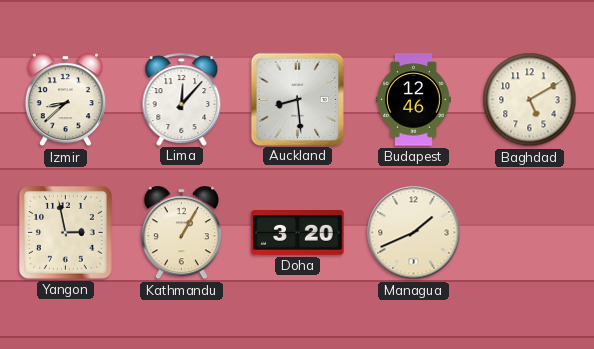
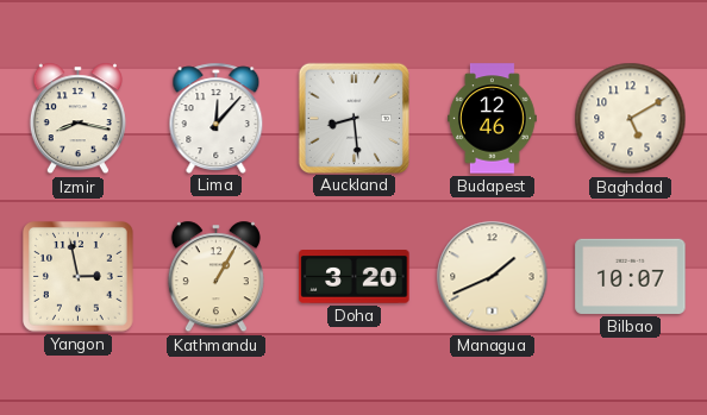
Izmir: 8:38 -> 8:17 (77, 119)
Bilbao: none -> 10:07 (631, 276)
